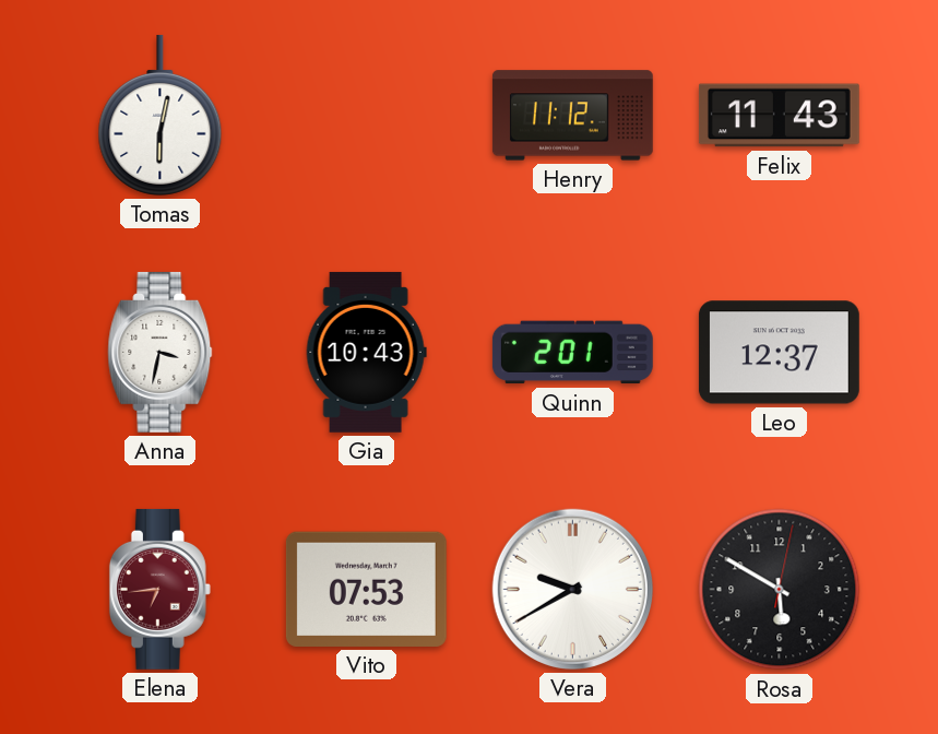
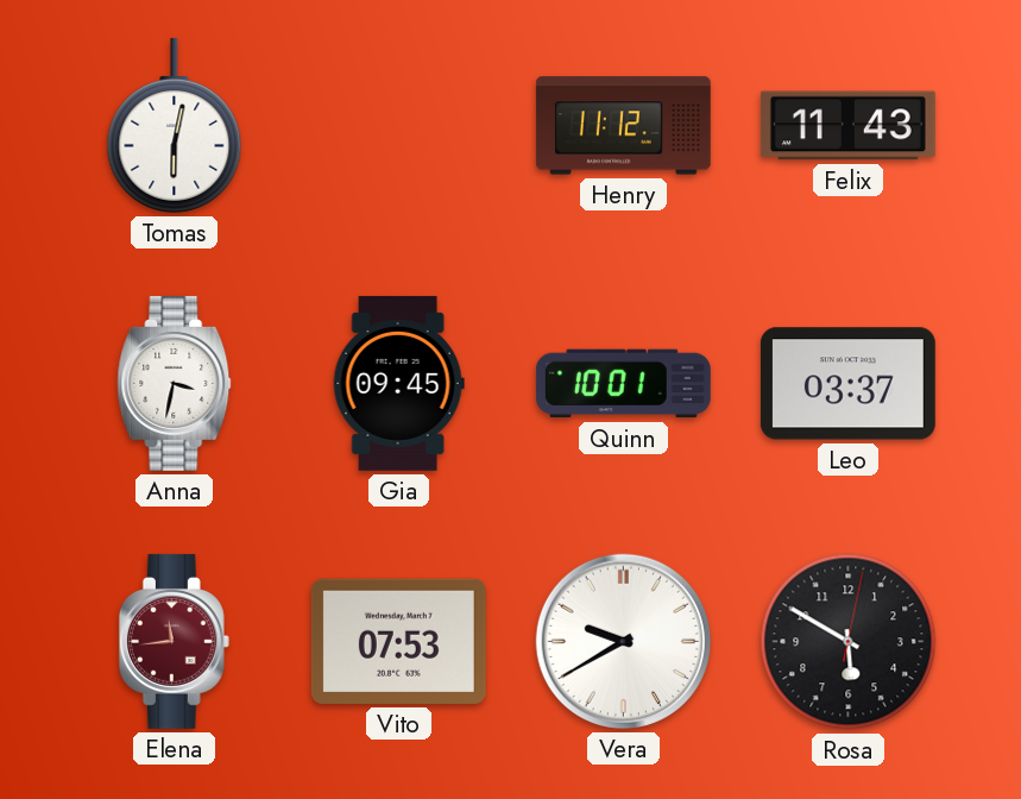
Gia: 10:43 -> 09:45 (398, 383)
Quinn: 2:01 -> 10:01 (623, 384)
Leo: 12:37 -> 03:37 (847, 384)
Elena: 6:44 -> 11:44 (174, 641)
